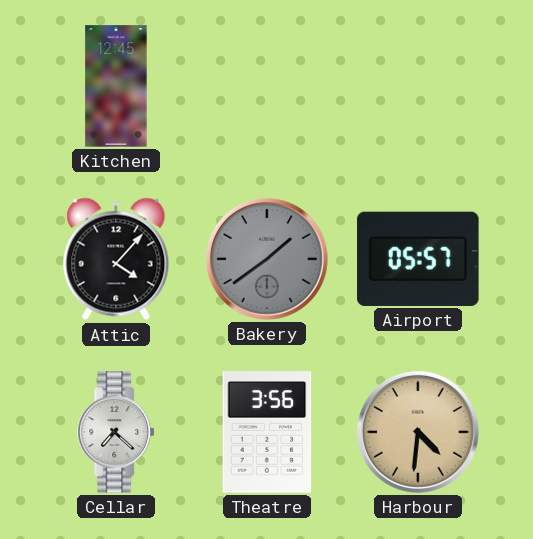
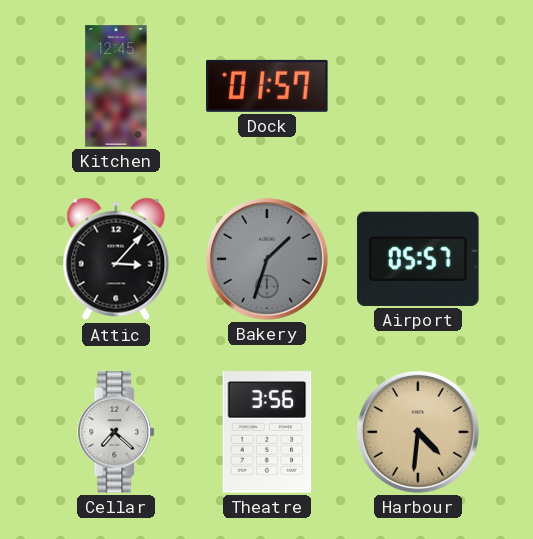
Dock: none -> 01:57 (267, 86)
Attic: 4:07 -> 3:07 (116, 259)
Bakery: 1:39 -> 1:33 (267, 259)
